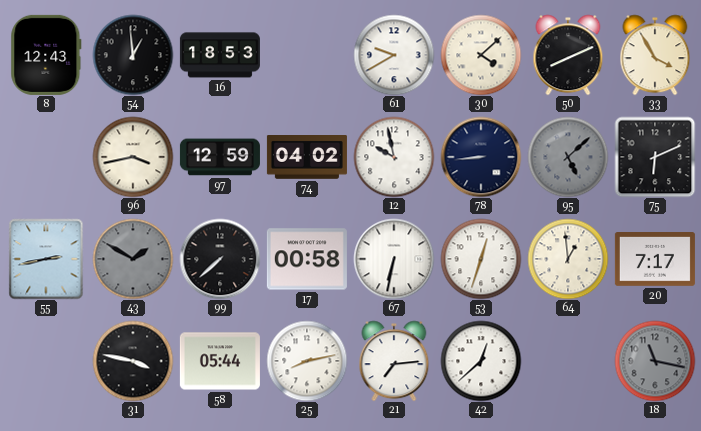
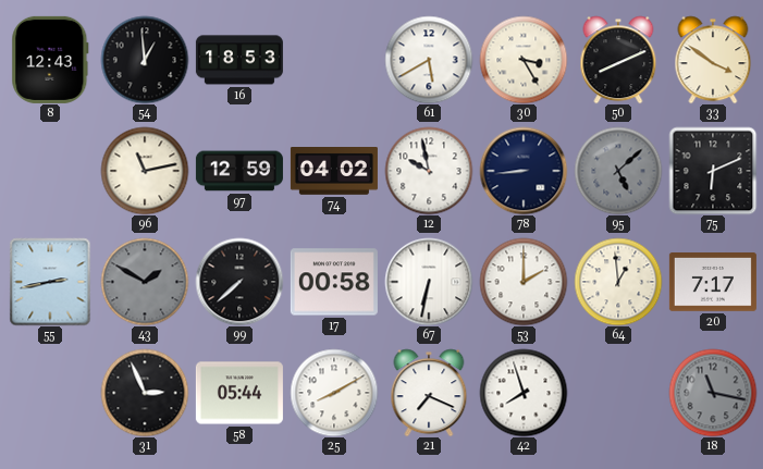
61: 9:40 -> 5:40 (429, 60)
30: 4:08 -> 3:25 (524, 60)
33: 3:55 -> 3:51 (713, 60)
96: 3:43 -> 11:13 (145, 171)
53: 12:33 -> 2:00 (524, 282)
31: 3:47 -> 2:56 (145, 393)
25: 8:13 -> 8:10 (334, 393)
21: 7:14 -> 7:19 (429, 393)
42: 12:38 -> 7:57 (524, 393)
